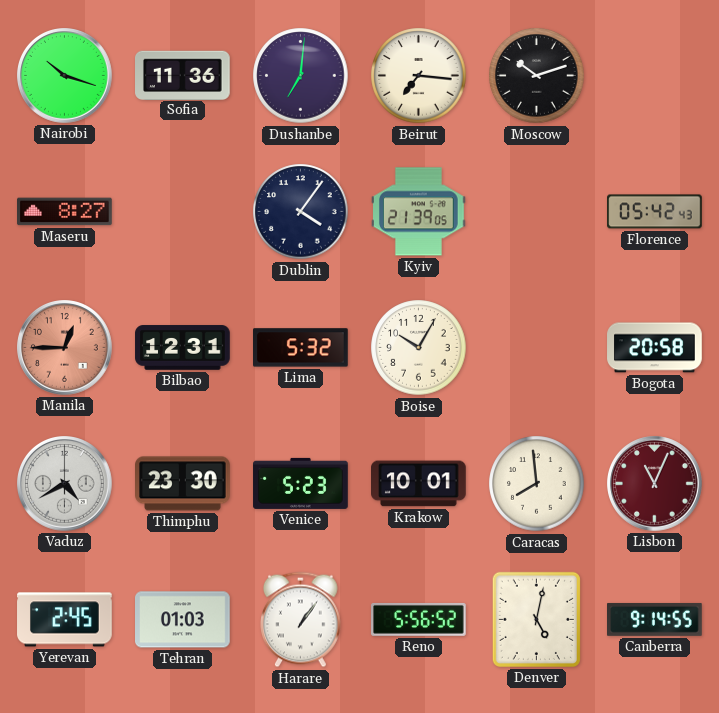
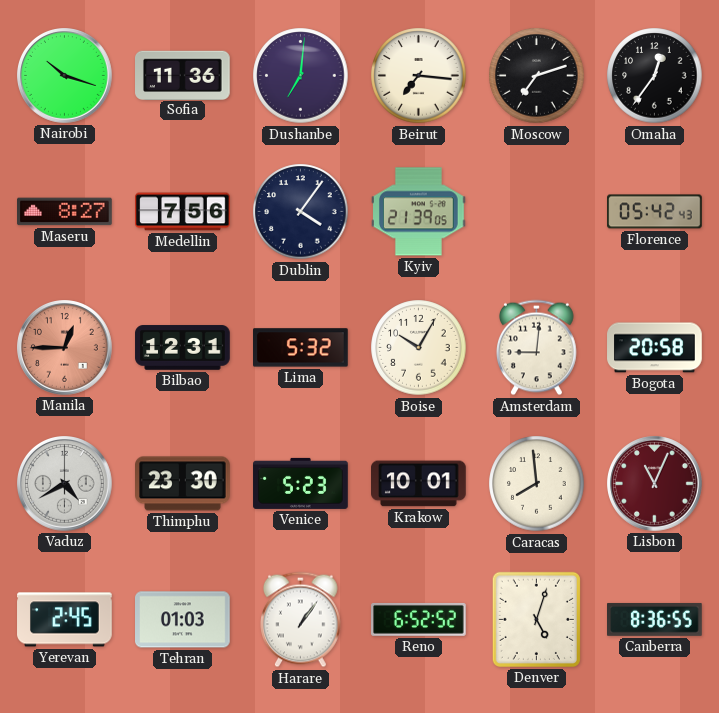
Moscow: 10:12 -> 7:12 (537, 76)
Omaha: none -> 12:36 (655, 76)
Medellin: none -> 7:56 (183, 212)
Amsterdam: none -> 9:01 (537, 348)
Reno: 5:56 -> 6:52 (419, 619)
Denver: 5:02 -> 5:03 (536, 619)
Canberra: 9:14 -> 8:36 (655, 620)
